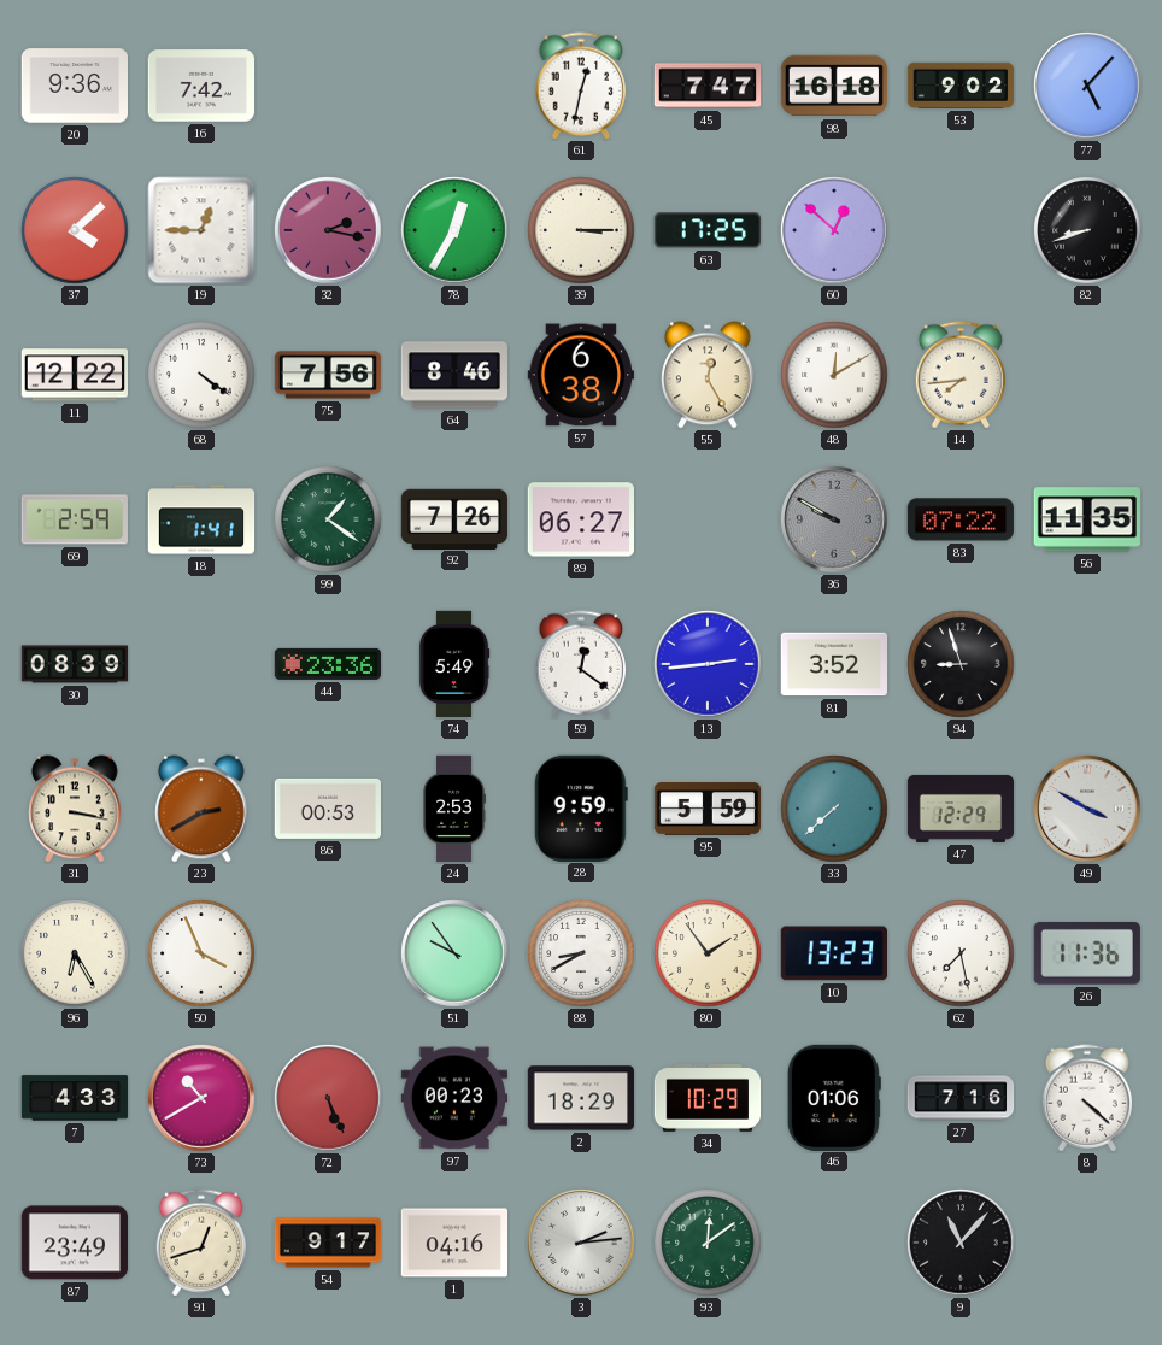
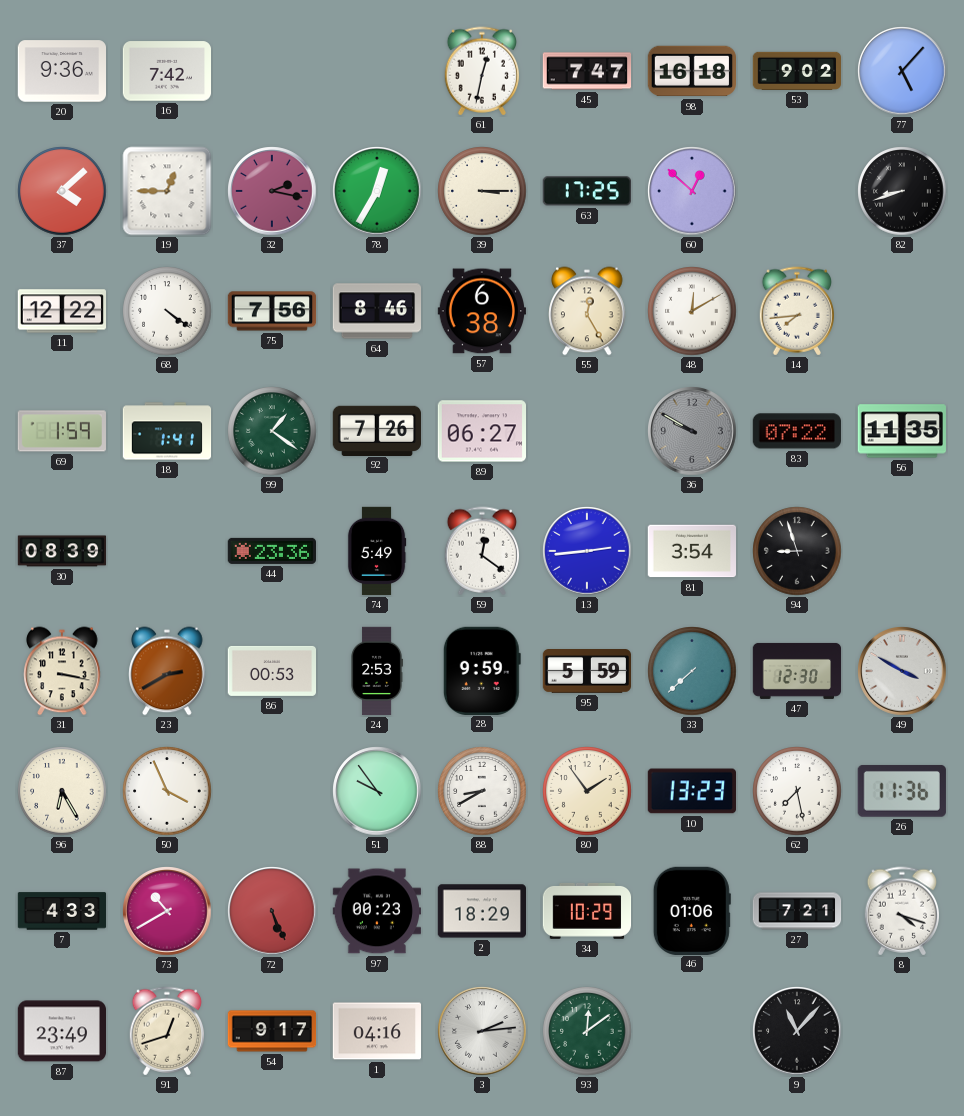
69: 2:59 -> 1:59 (62, 431)
81: 3:52 -> 3:54 (691, 551)
47: 12:29 -> 12:30 (797, 671)
27: 7:16 -> 7:21 (797, 911)
8: 4:22 -> 4:18 (901, 911)
